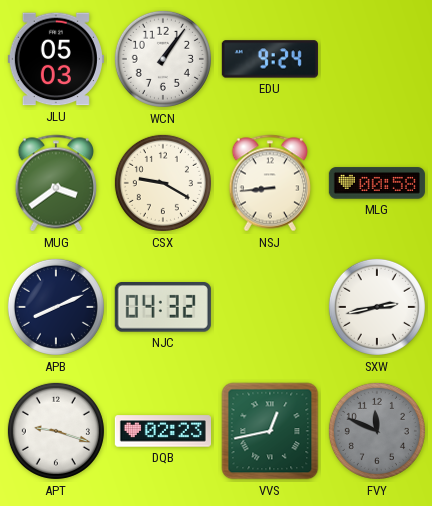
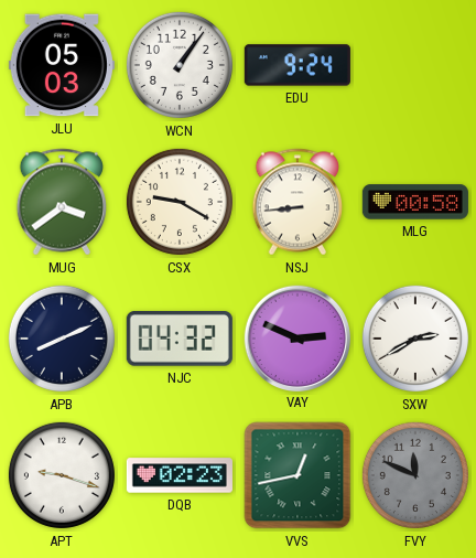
VAY: none -> 2:49 (296, 337)
SXW: 2:43 -> 2:40 (415, 339)
